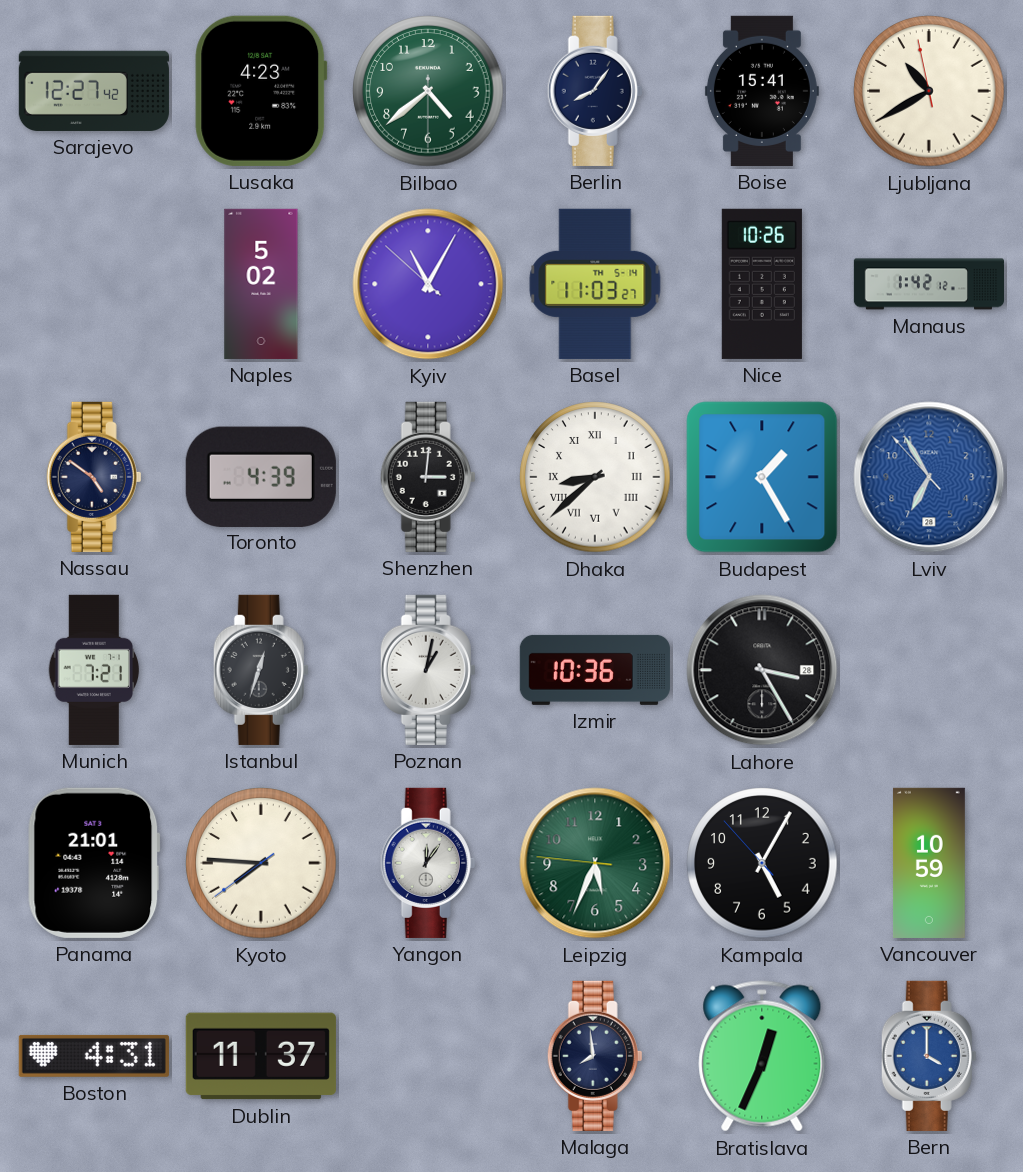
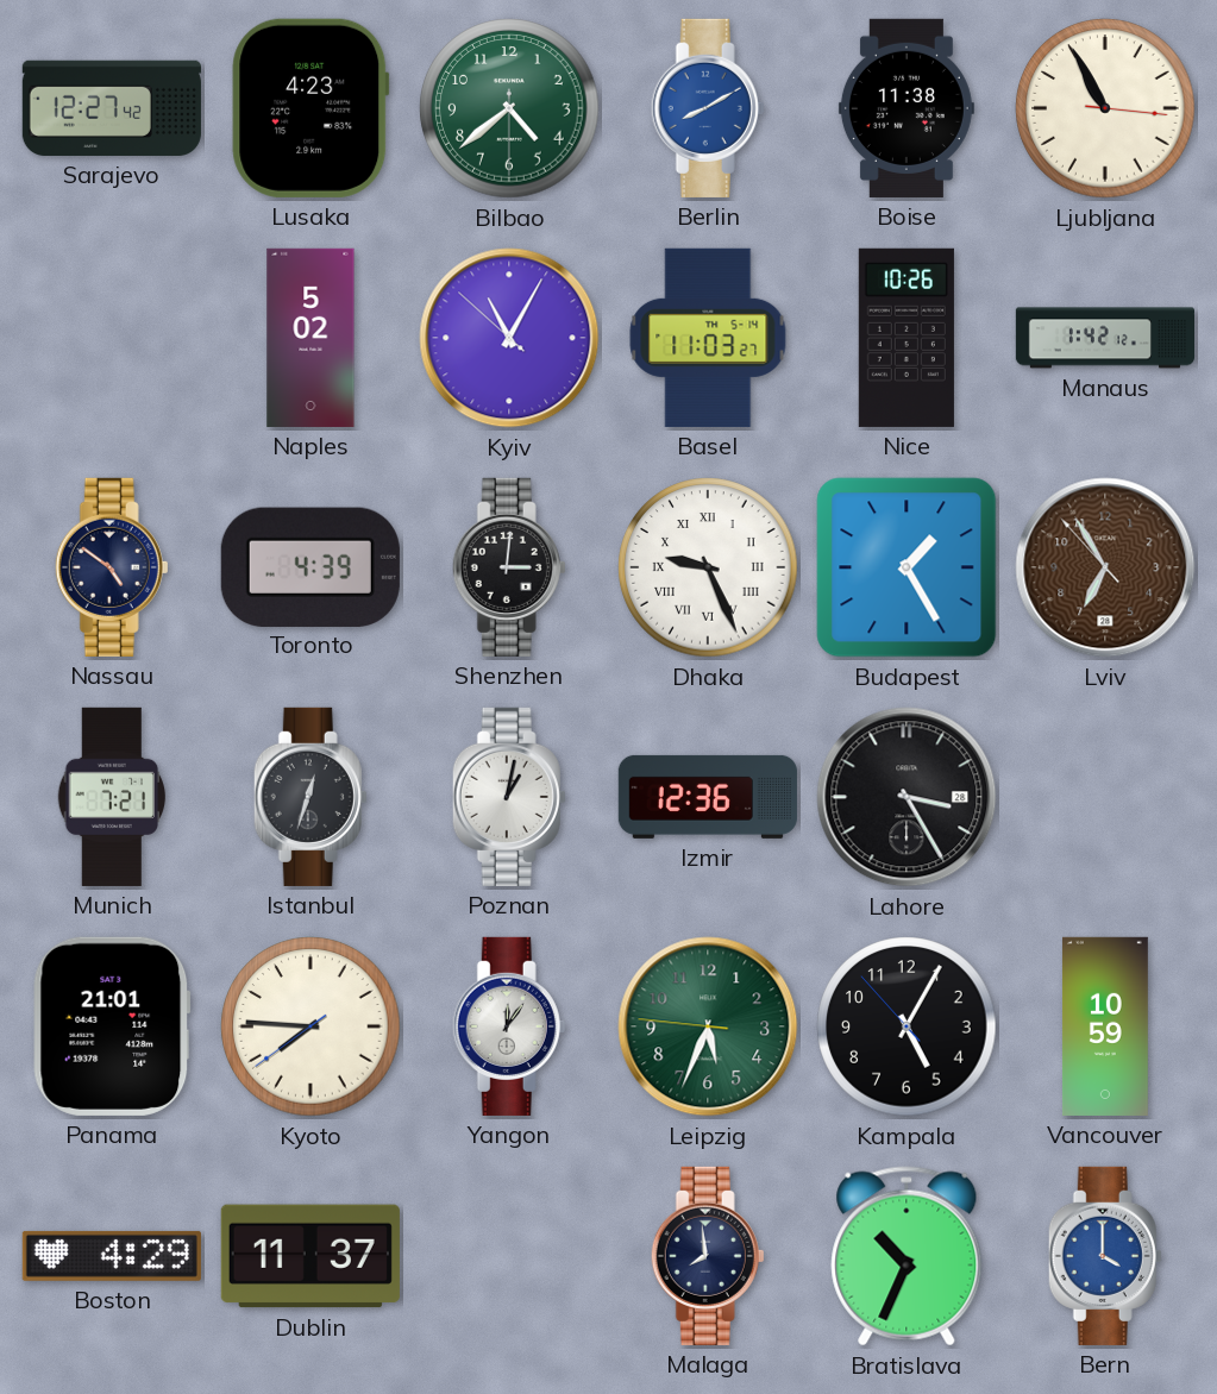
Berlin: 8:06 -> 8:10 (708, 108)
Berlin dial: navy -> blue (708, 108)
Boise: 15:41 -> 11:38 (907, 108)
Ljubljana: 10:39 -> 10:55 (1105, 108)
Dhaka: 8:38 -> 9:26 (708, 567)
Lviv dial: blue -> brown (1105, 567)
Izmir: 10:36 -> 12:36 (708, 797)
Boston: 4:31 -> 4:29 (112, 1256)
Bratislava: 12:34 -> 10:34 (907, 1256)
